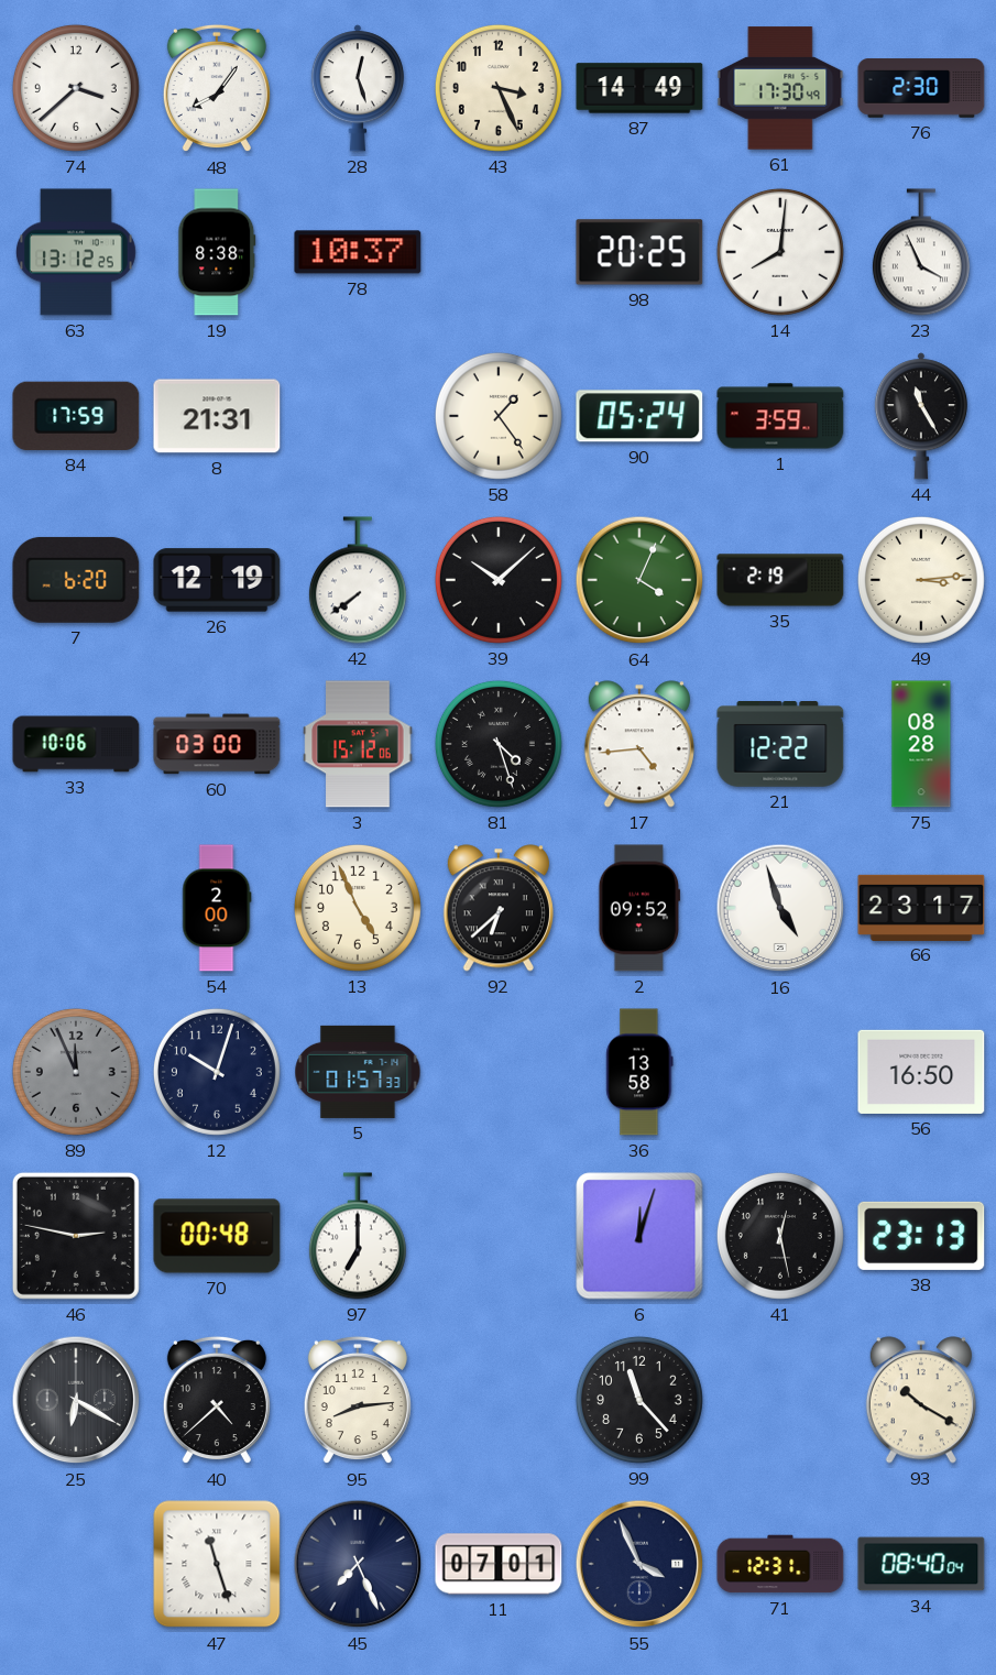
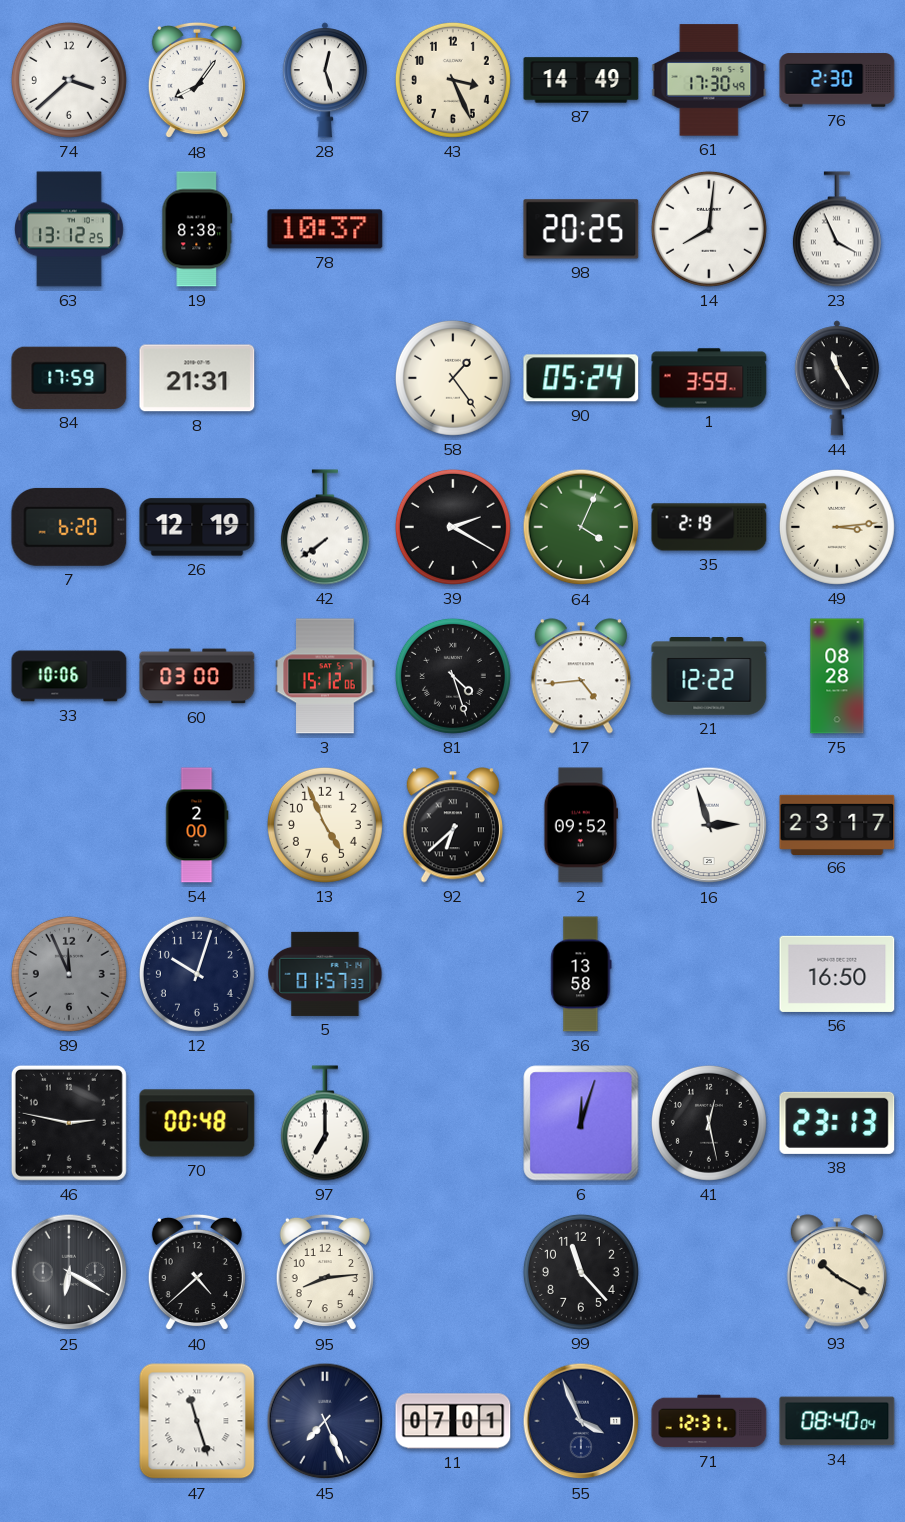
39: 10:08 -> 2:20 (453, 527)
16: 4:57 -> 2:57 (709, 825)
